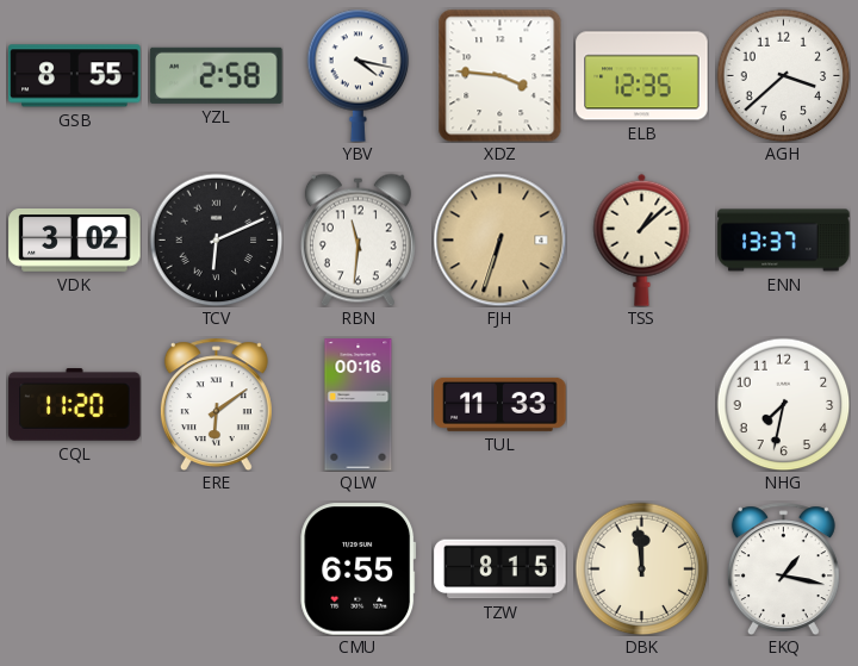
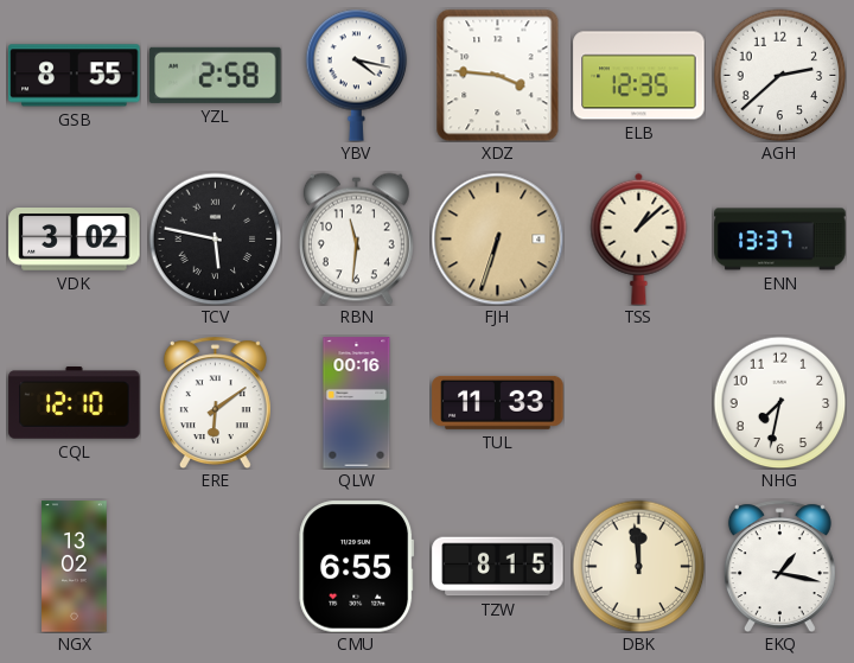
AGH: 3:38 -> 2:38 (779, 75)
TCV: 6:11 -> 5:47 (215, 238)
CQL: 11:20 -> 12:10 (75, 403)
NGX: none -> 13:02 (75, 567)
